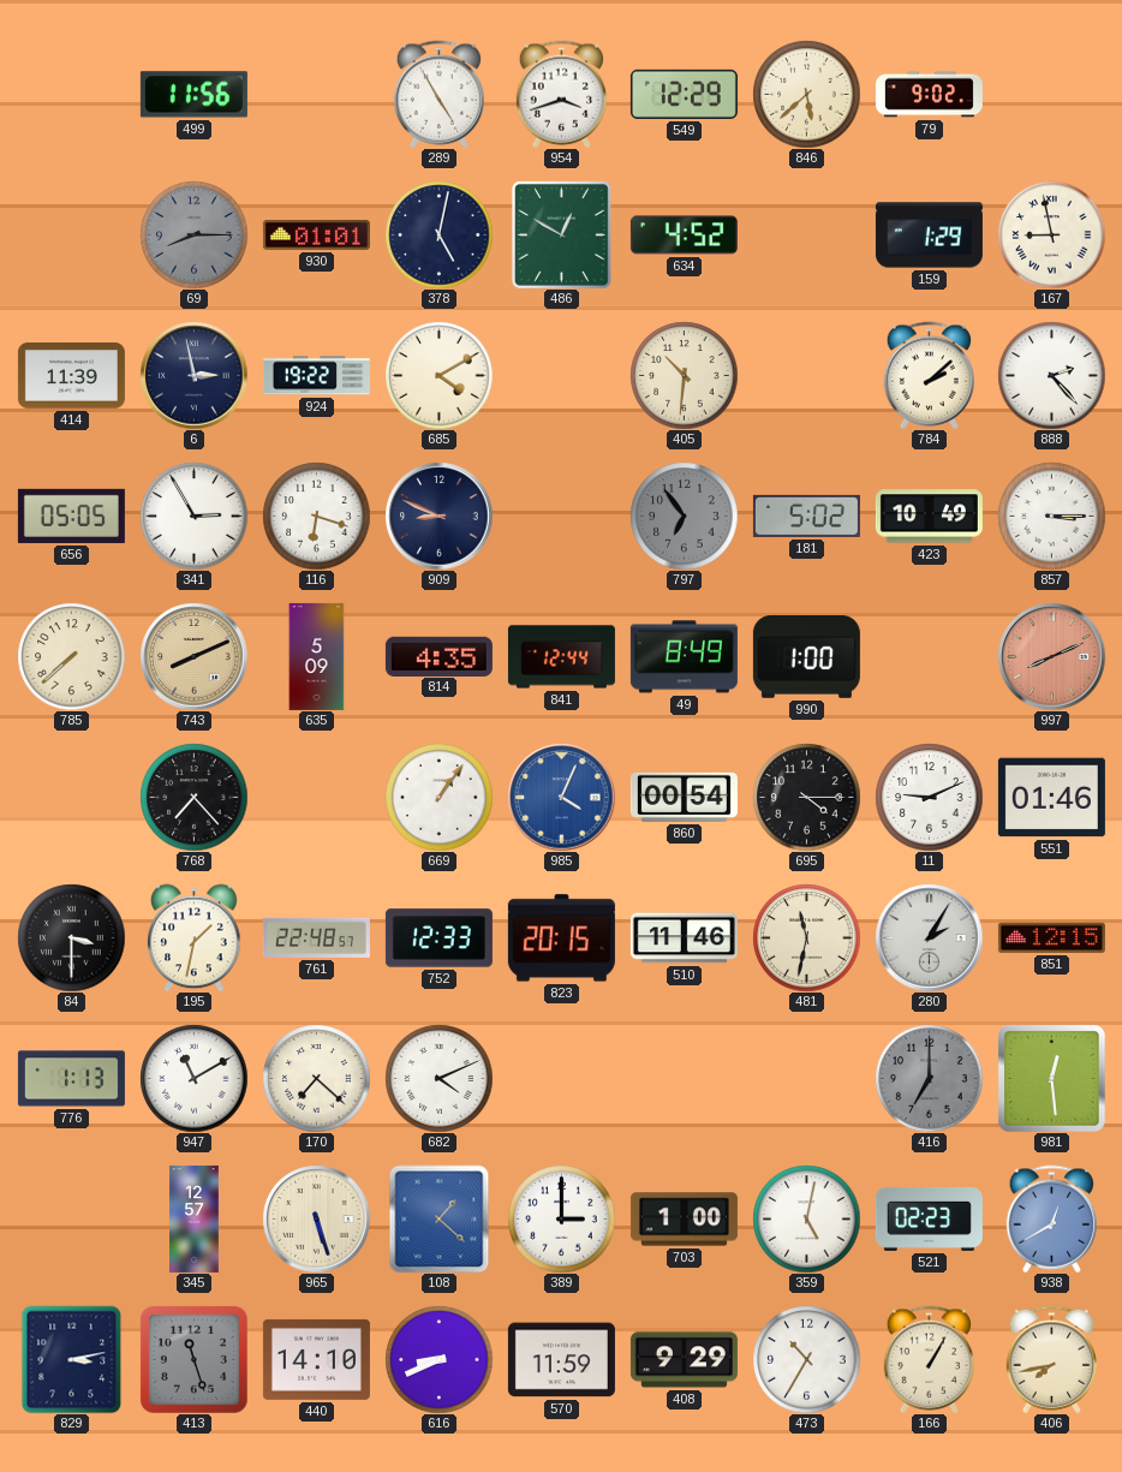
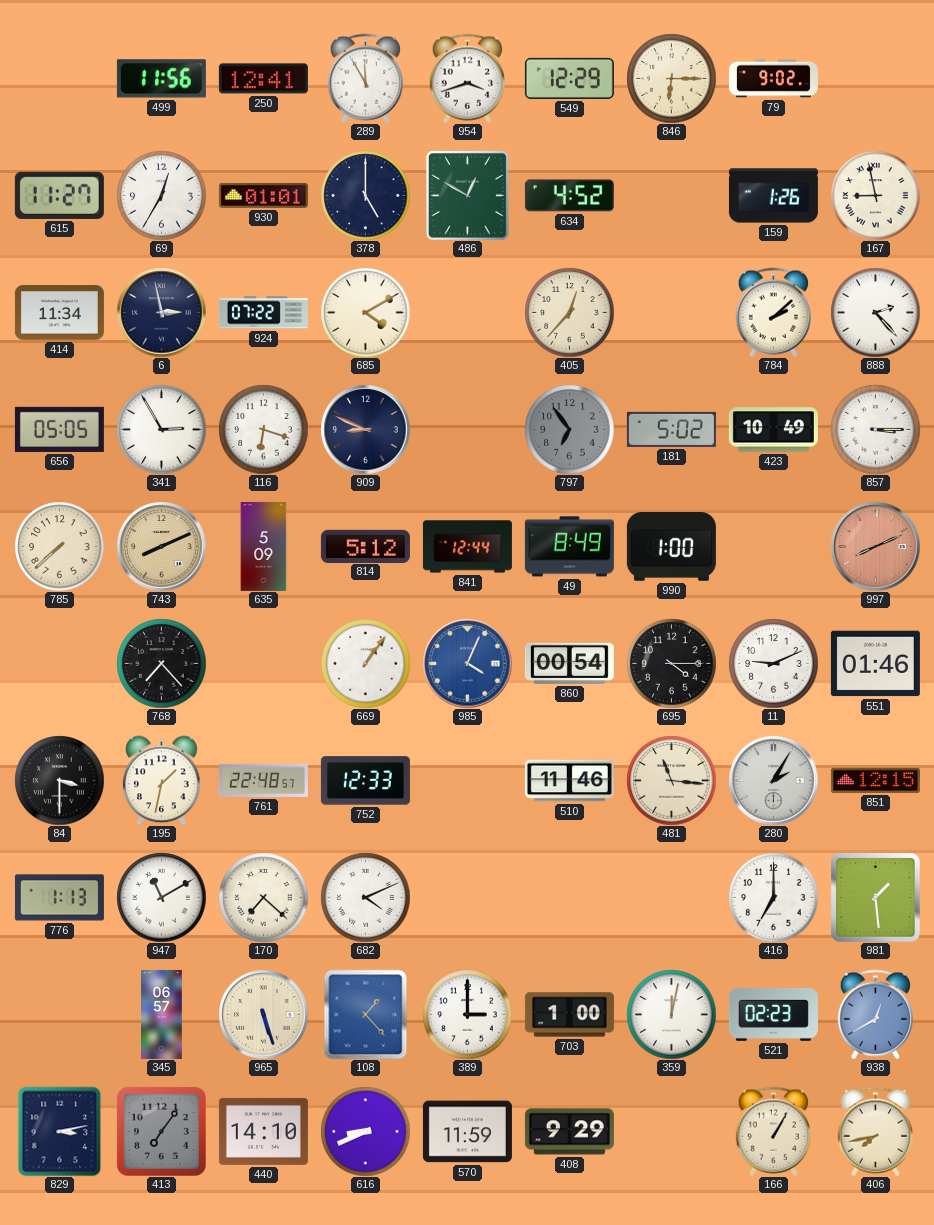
250: none -> 12:41 (263, 79)
289: 4:55 -> 11:55 (365, 78)
846: 5:38 -> 6:15 (671, 78)
615: none -> 11:27 (59, 195)
69: 8:15 -> 12:35 (161, 195)
69 dial: grey -> white (161, 195)
378: 5:02 -> 5:00 (365, 195)
159: 1:29 -> 1:26 (773, 196)
414: 11:39 -> 11:34 (59, 313)
924: 19:22 -> 07:22 (263, 313)
405: 10:31 -> 12:37 (569, 312)
814: 4:35 -> 5:12 (365, 546)
823: 20:15 -> none (561, 938)
481: 11:32 -> 11:16 (671, 780)
416 dial: grey -> white (773, 897)
981: 12:29 -> 1:29 (875, 897)
345: 12:57 -> 06:57 (162, 1014)
108: 1:22 -> 1:23 (366, 1014)
359: 5:02 -> 12:02 (671, 1014)
413: 11:27 -> 7:06 (161, 1131)
473: 10:35 -> none (806, 1359)
